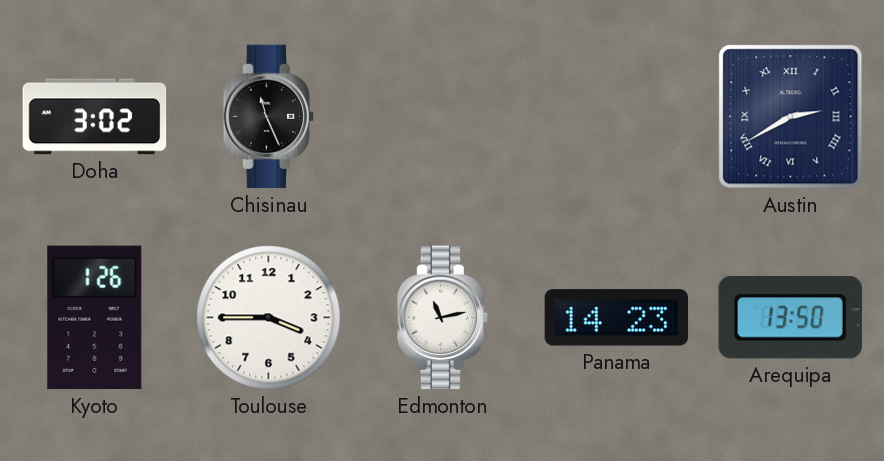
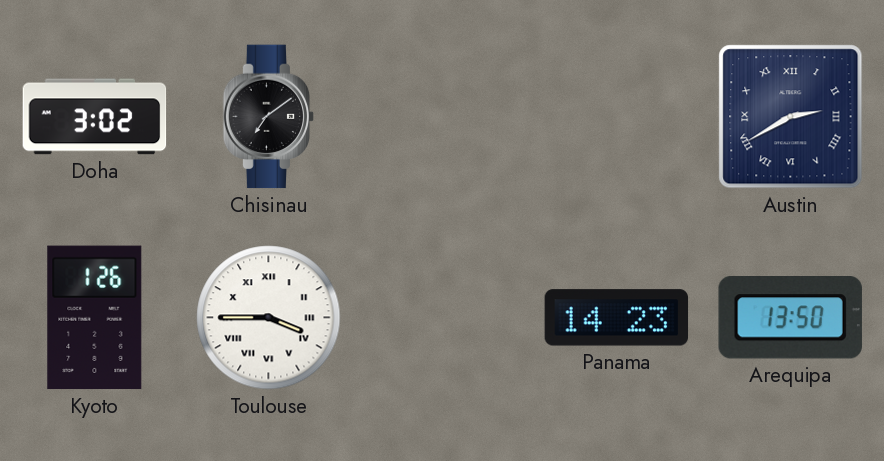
Chisinau: 11:26 -> 7:09 (269, 117)
Toulouse numerals: Arabic -> Roman (269, 318)
Edmonton: 11:13 -> none (443, 318)
